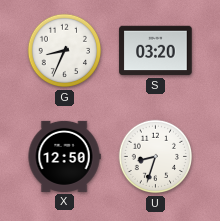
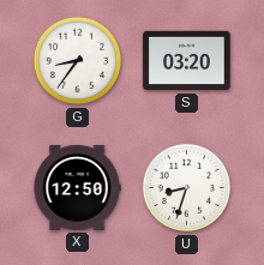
G: 8:34 -> 8:36 (78, 61)
